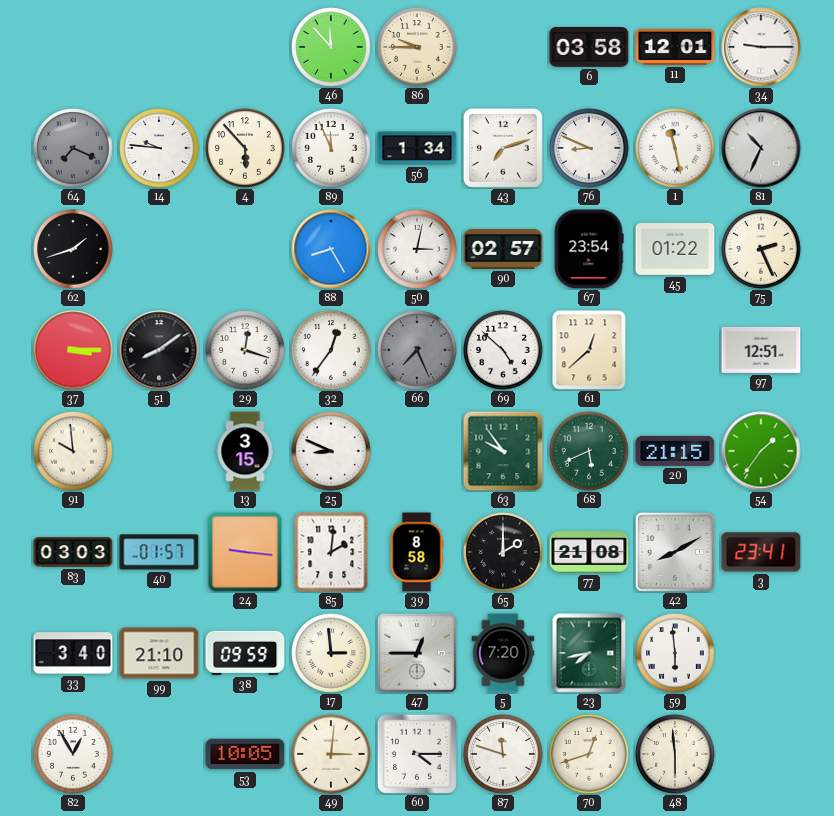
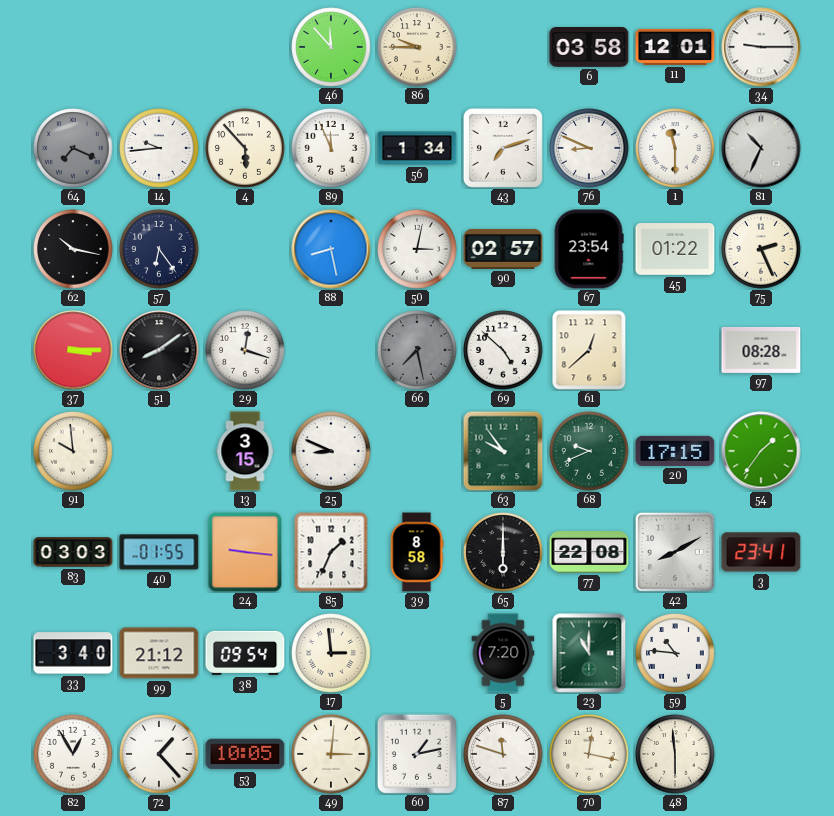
14: 9:46 -> 9:44 (159, 148)
1: 11:28 -> 11:30 (675, 148)
62: 1:42 -> 10:17 (73, 249)
57: none -> 6:24 (159, 249)
88: 8:25 -> 8:28 (331, 249)
32: 12:36 -> none (331, 350)
66: 7:26 -> 7:28 (417, 350)
97: 12:51 -> 08:28 (761, 350)
68: 5:41 -> 9:41 (589, 451)
20: 21:15 -> 17:15 (675, 451)
40: 01:57 -> 01:55 (159, 552)
85: 2:01 -> 1:34 (331, 552)
65: 2:00 -> 6:00 (503, 552)
77: 21:08 -> 22:08 (589, 552)
99: 21:10 -> 21:12 (159, 653)
38: 09:59 -> 09:54 (245, 653)
47: 12:45 -> none (417, 653)
23: 7:43 -> 11:00 (589, 653)
59: 5:59 -> 10:46 (675, 653)
72: none -> 1:23 (159, 754)
60: 4:15 -> 1:13 (417, 754)
70: 12:42 -> 12:17 (589, 754)
